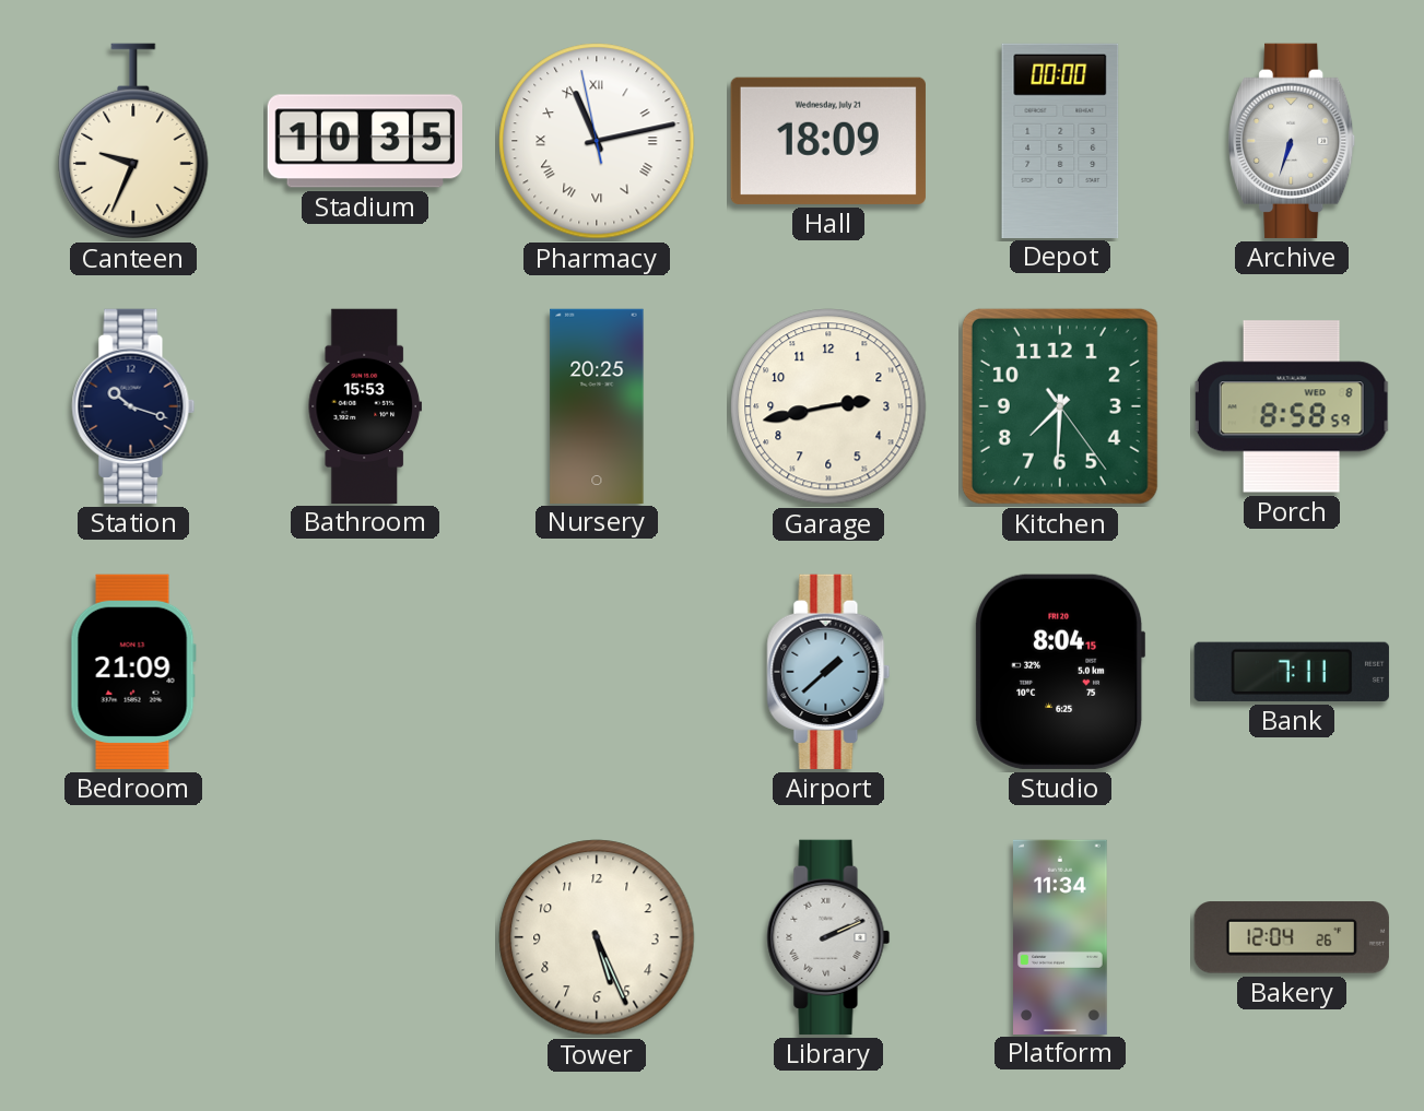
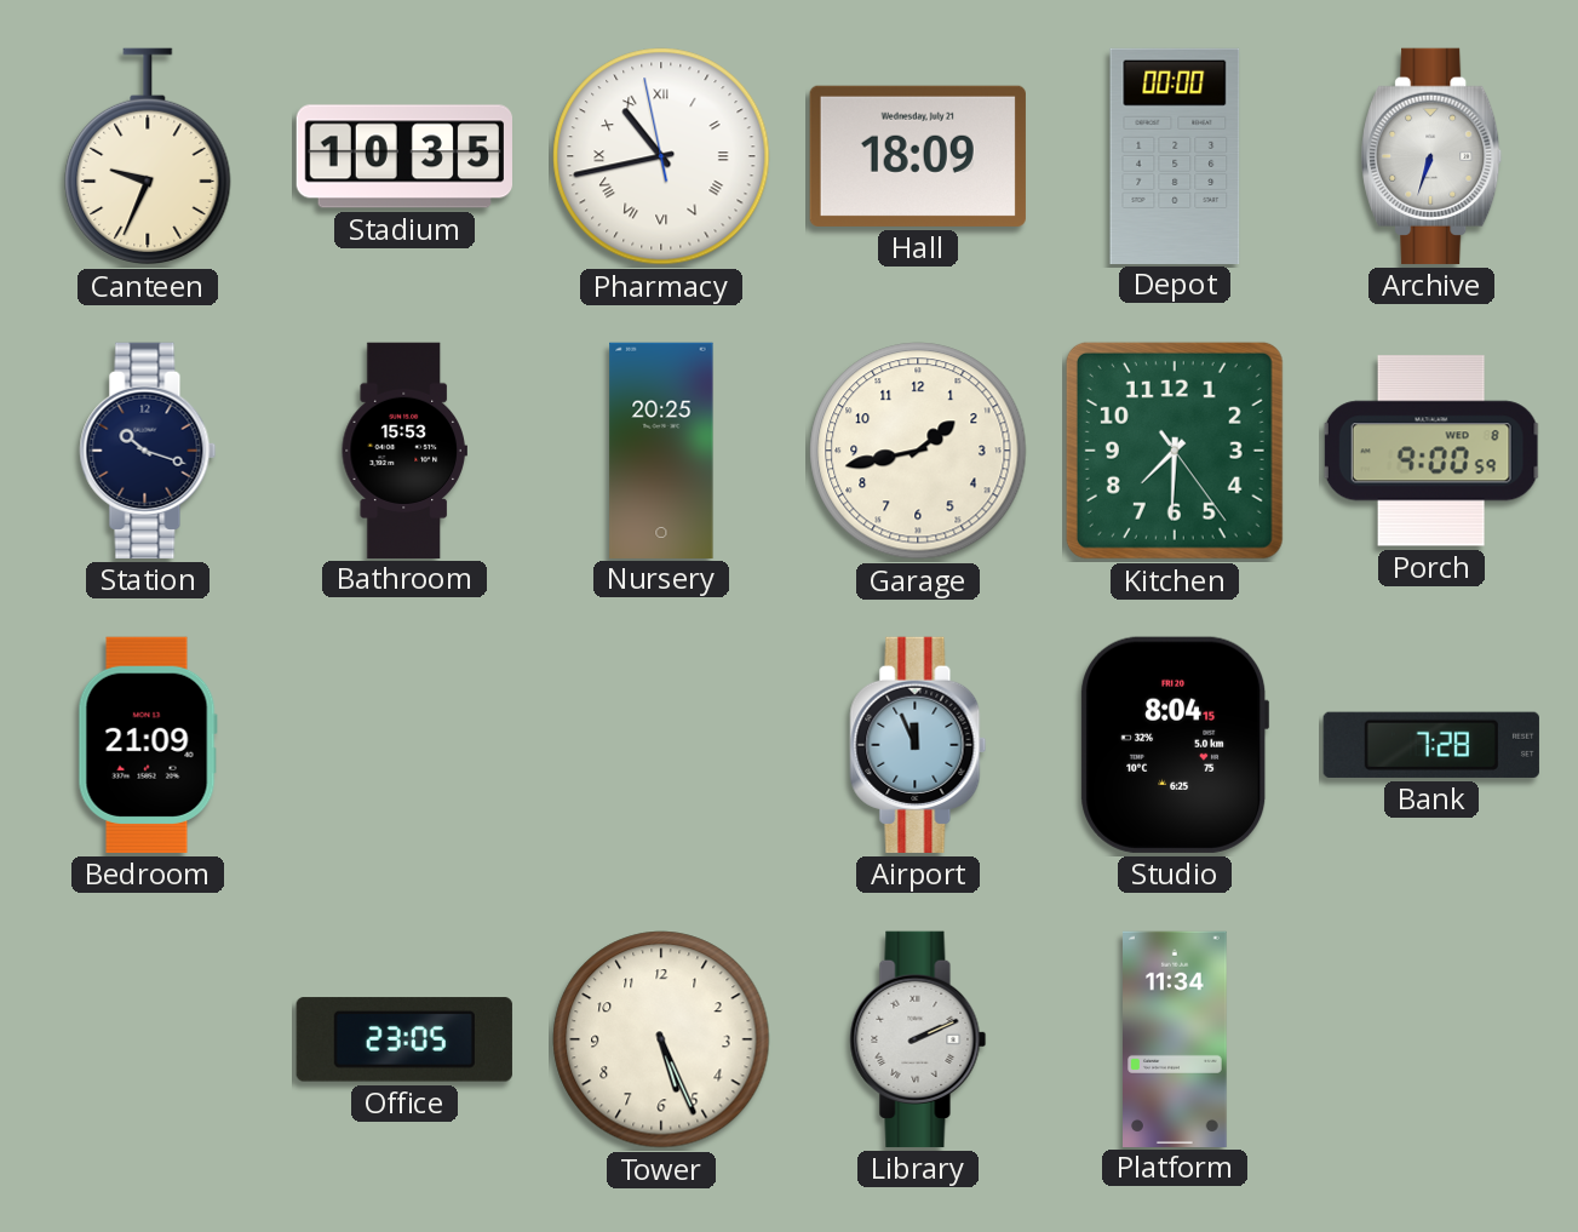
Pharmacy: 11:12 -> 10:42 (661, 156)
Garage: 2:43 -> 1:43 (918, 451)
Porch: 8:58 -> 9:00 (1431, 451)
Airport: 1:38 -> 11:56 (918, 745)
Bank: 7:11 -> 7:28 (1431, 745)
Office: none -> 23:05 (404, 1039)
Bakery: 12:04 -> none (1292, 937)
